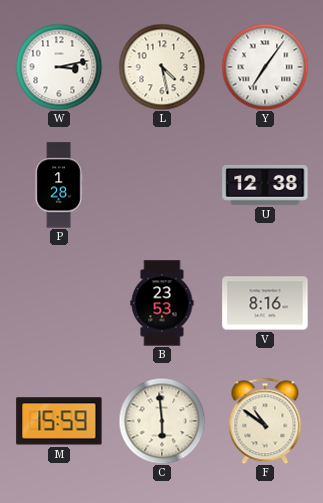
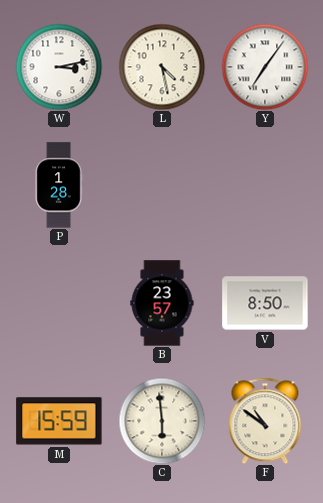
U: 12:38 -> none (265, 185)
B: 23:53 -> 23:57 (162, 303)
V: 8:16 -> 8:50 (265, 303)
